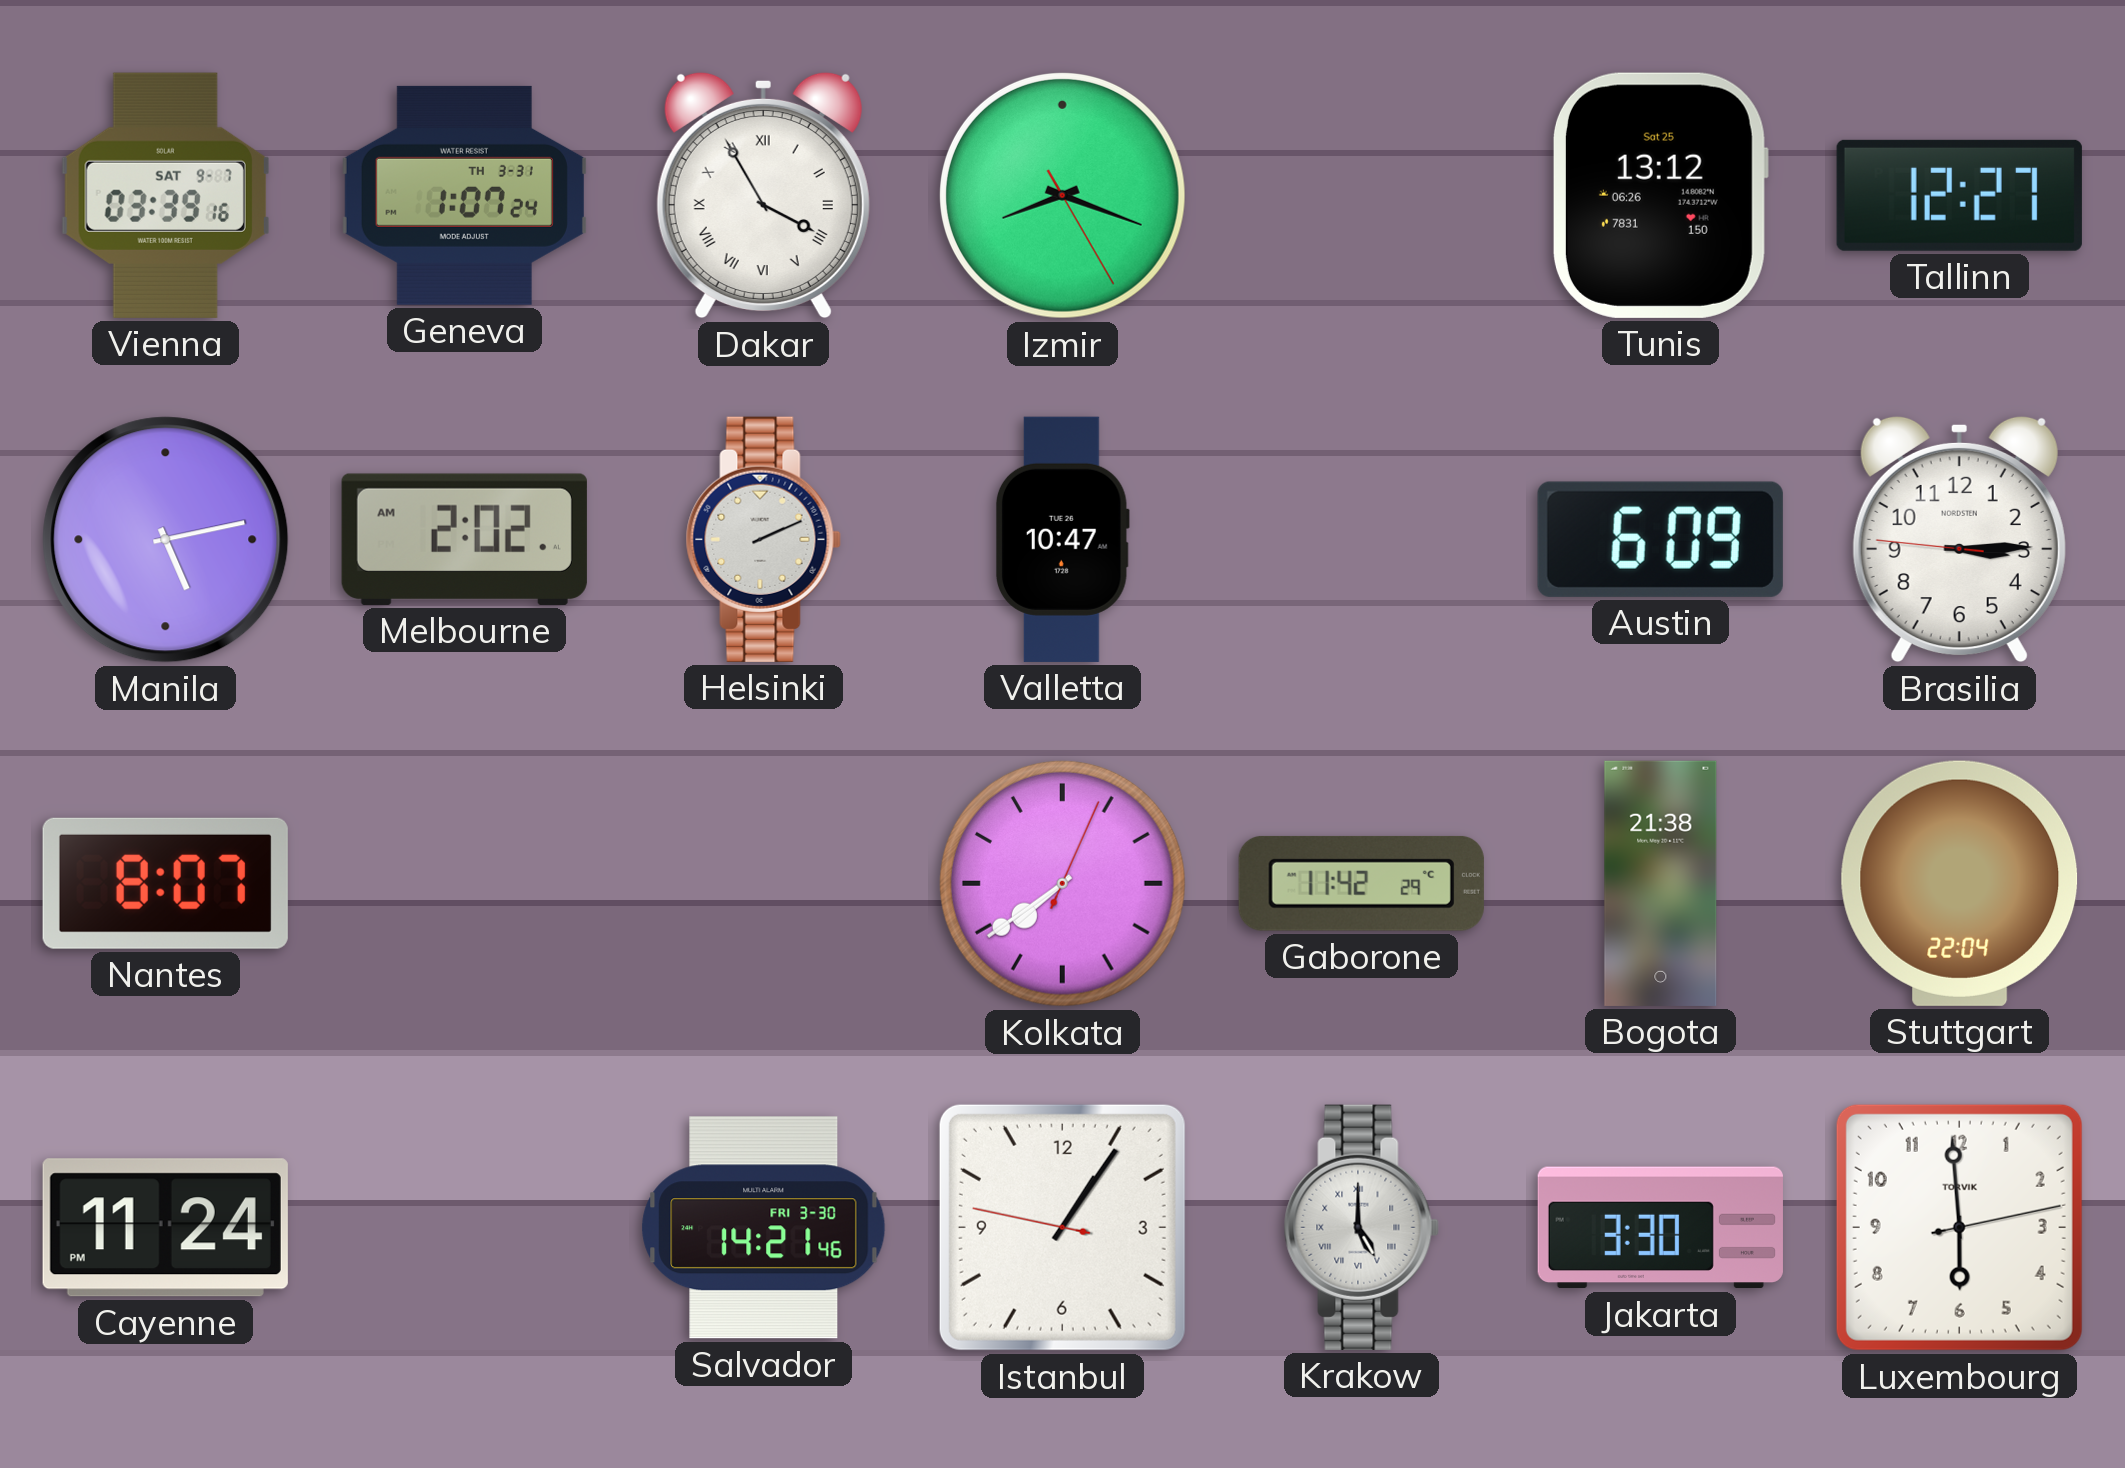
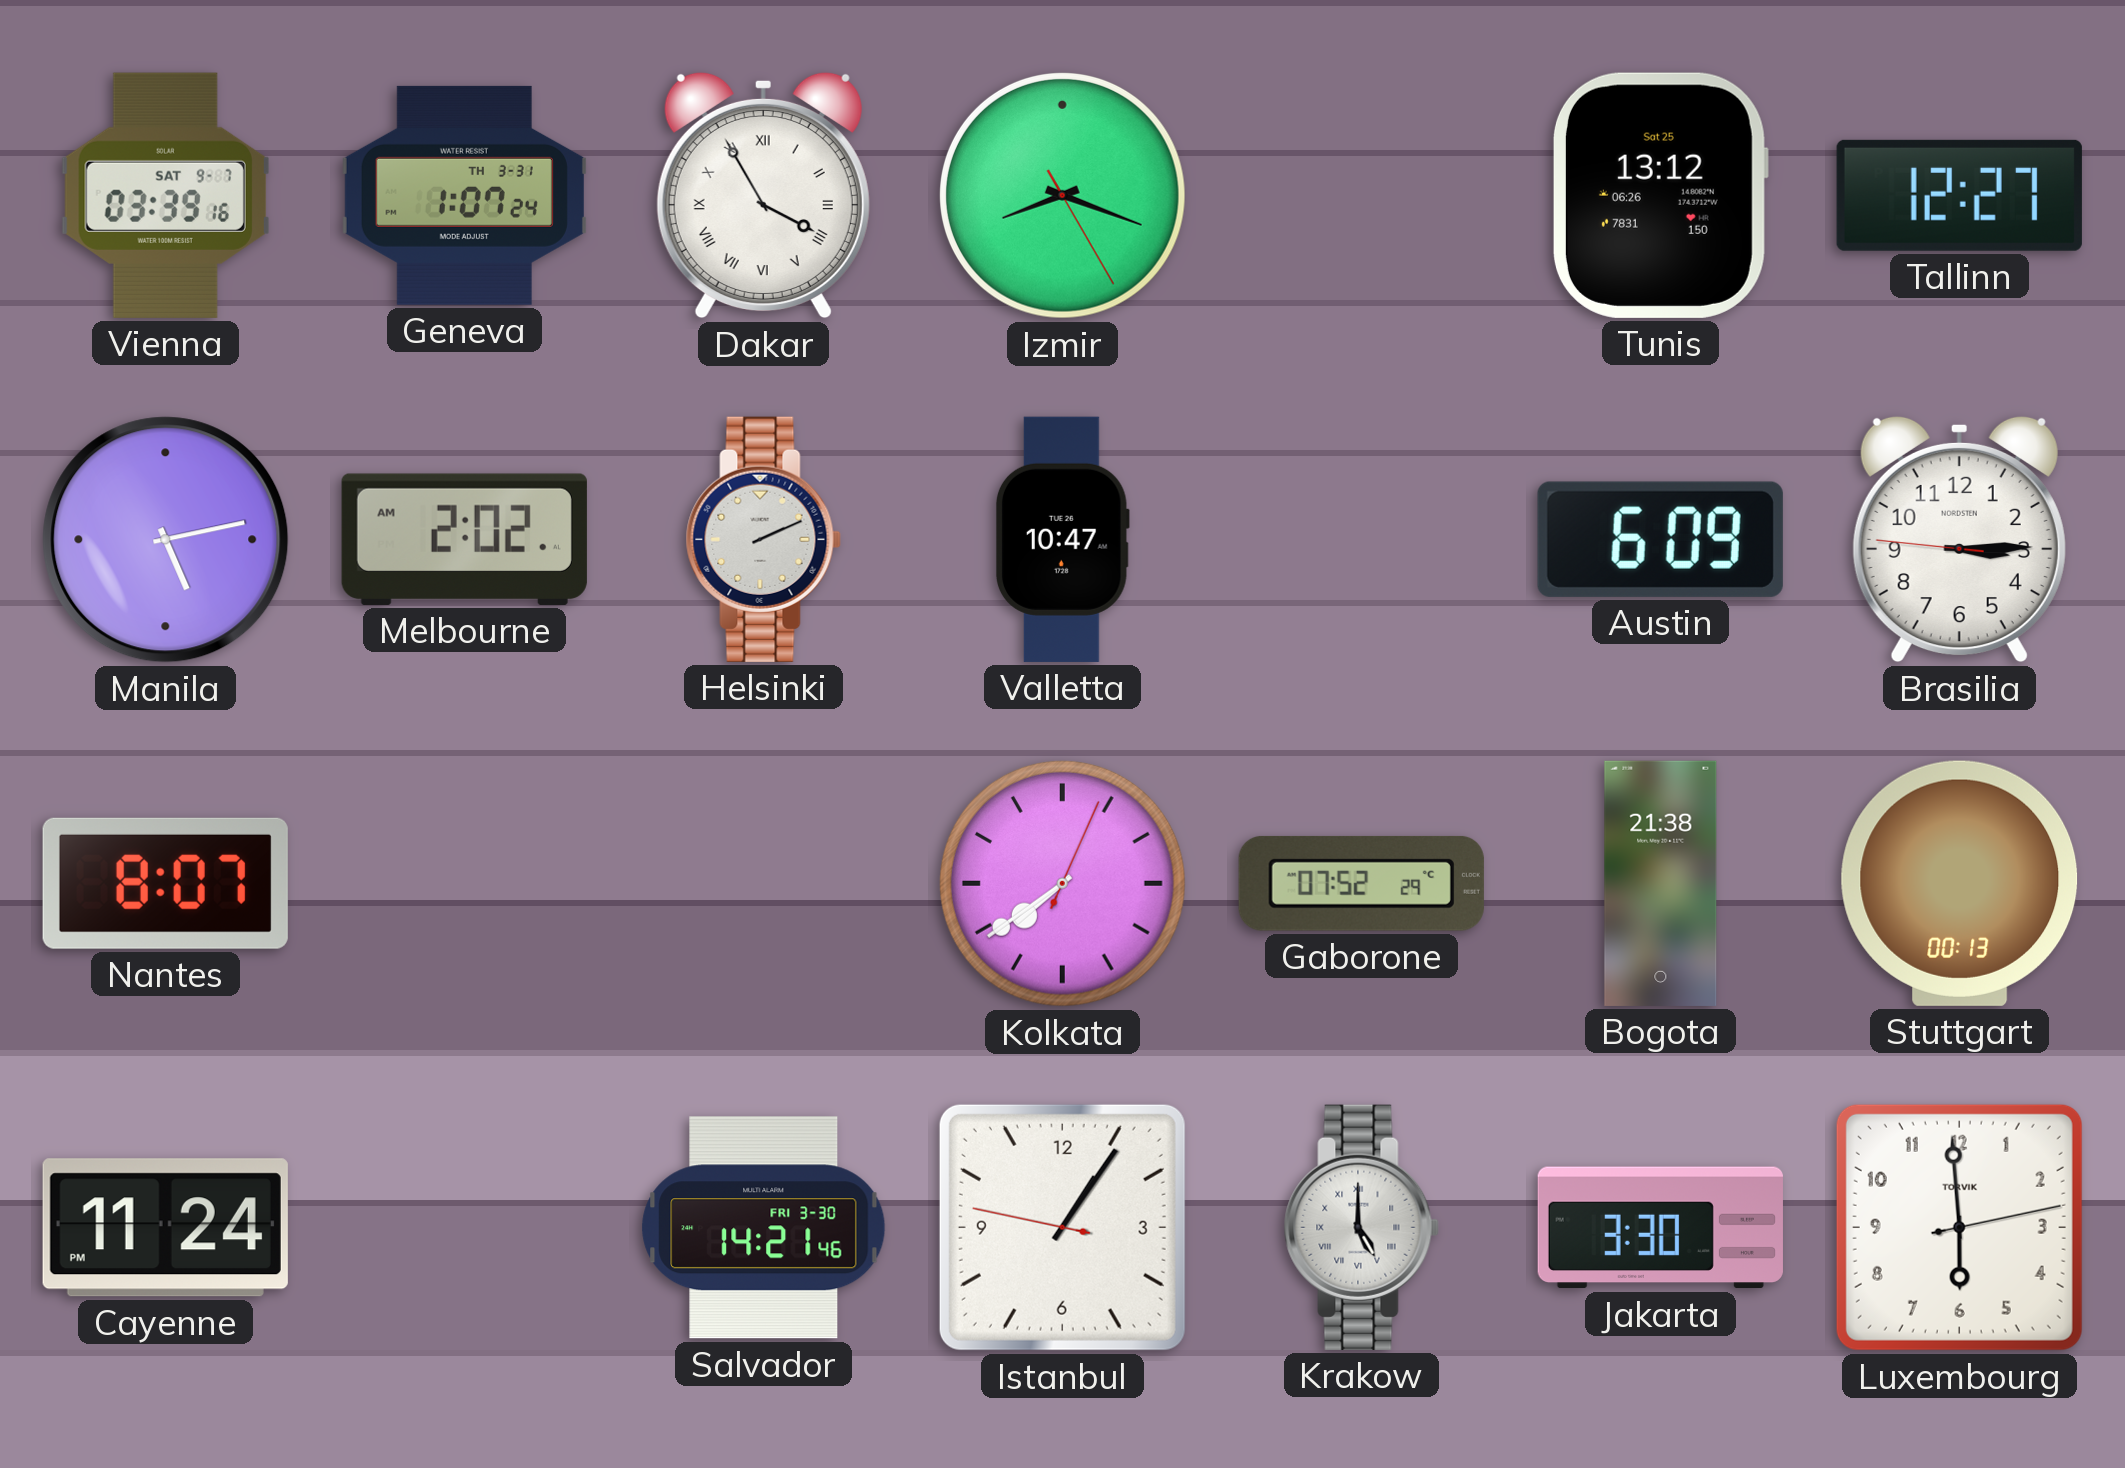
Gaborone: 11:42 -> 07:52 (1361, 883)
Stuttgart: 22:04 -> 00:13 (1960, 883)
